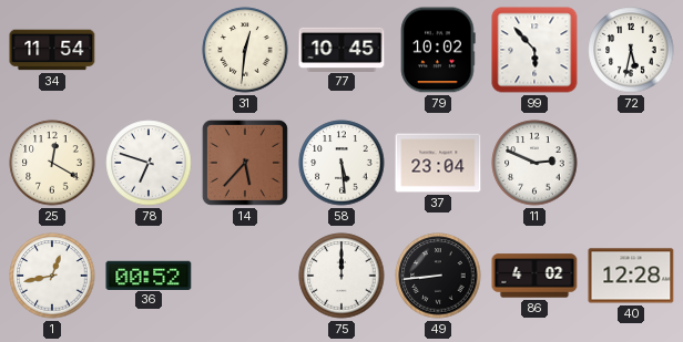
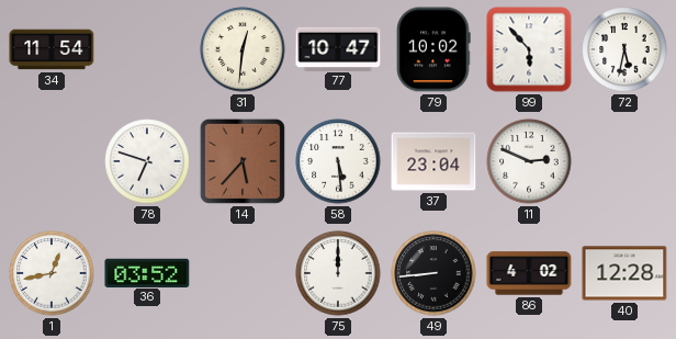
77: 10:45 -> 10:47 (338, 48)
25: 12:20 -> none (52, 163)
36: 00:52 -> 03:52 (147, 272)
